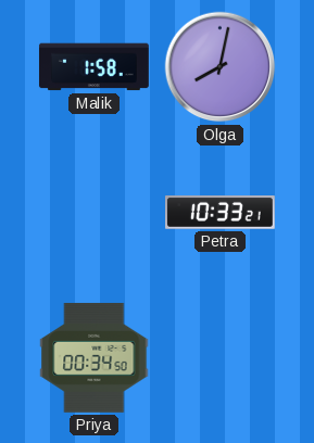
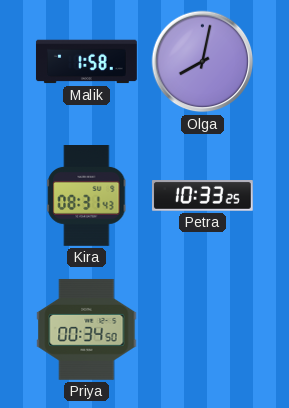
Kira: none -> 08:31 (87, 196)
Petra: 10:33:21 -> 10:33:25 (203, 196)
